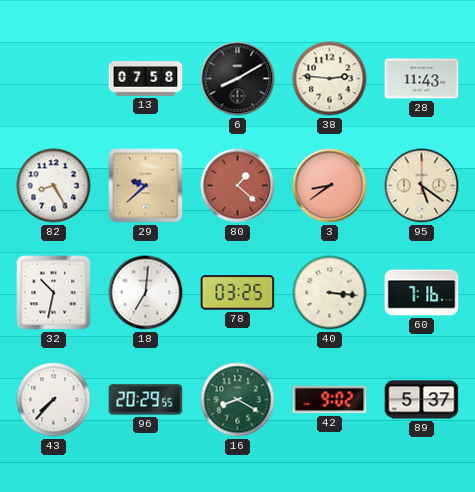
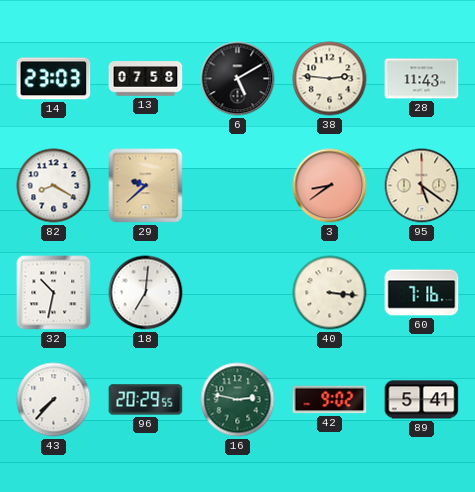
14: none -> 23:03 (54, 79)
6: 8:10 -> 5:10 (238, 79)
82: 8:25 -> 8:20 (54, 186)
80: 1:22 -> none (238, 186)
78: 03:25 -> none (238, 293)
16: 8:20 -> 2:47 (238, 400)
89: 5:37 -> 5:41 (422, 400)
